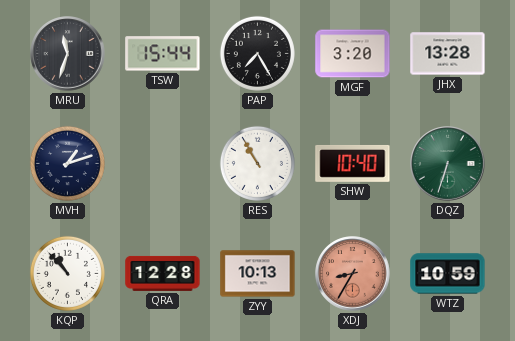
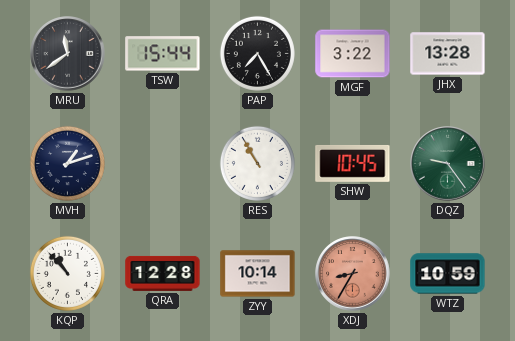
MRU: 11:33 -> 11:39 (68, 54)
MGF: 3:20 -> 3:22 (353, 54)
SHW: 10:40 -> 10:45 (353, 164)
DQZ: 6:33 -> 9:24 (448, 164)
ZYY: 10:13 -> 10:14 (258, 274)
